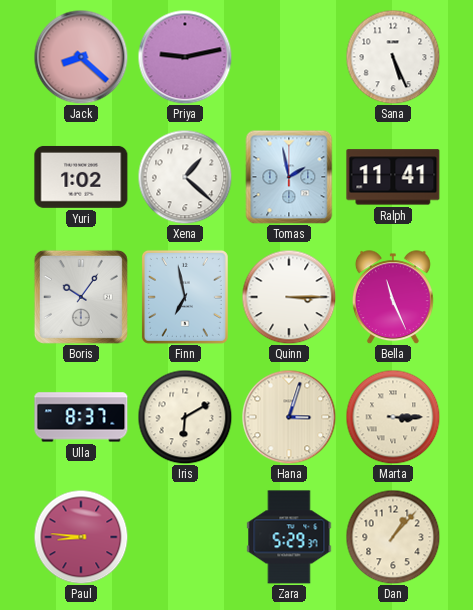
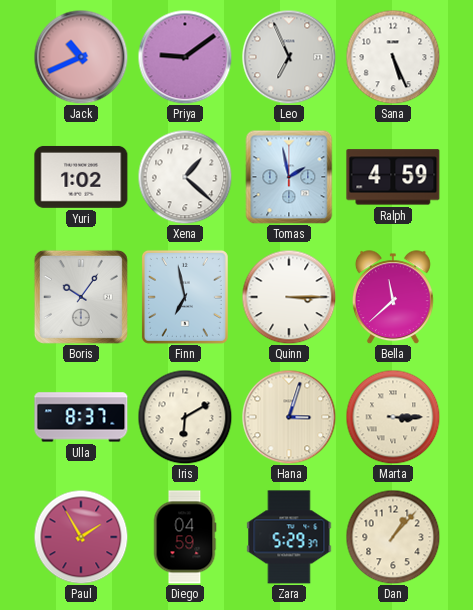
Jack: 8:22 -> 10:41 (81, 57)
Priya: 9:13 -> 9:09 (185, 57)
Leo: none -> 6:56 (289, 57)
Ralph: 11:41 -> 4:59 (393, 177)
Bella: 11:26 -> 11:38 (393, 297)
Paul: 8:46 -> 1:55 (81, 537)
Diego: none -> 04:59 (185, 537)
